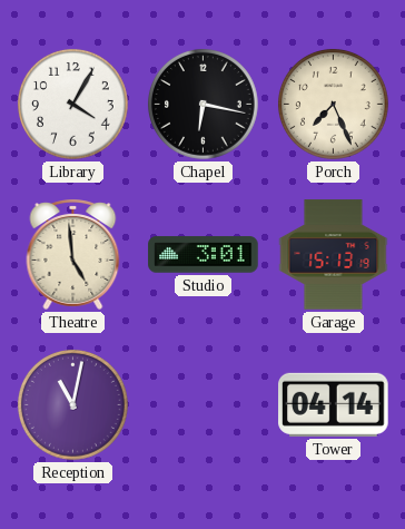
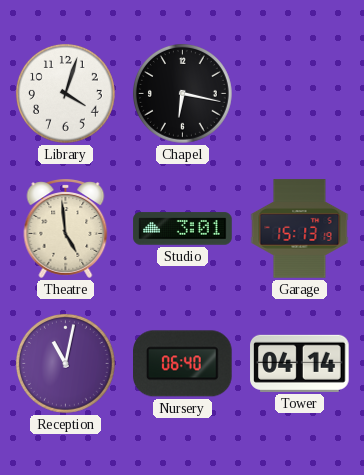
Library: 4:05 -> 4:03 (66, 94)
Porch: 7:26 -> none (334, 105)
Nursery: none -> 06:40 (183, 364)
